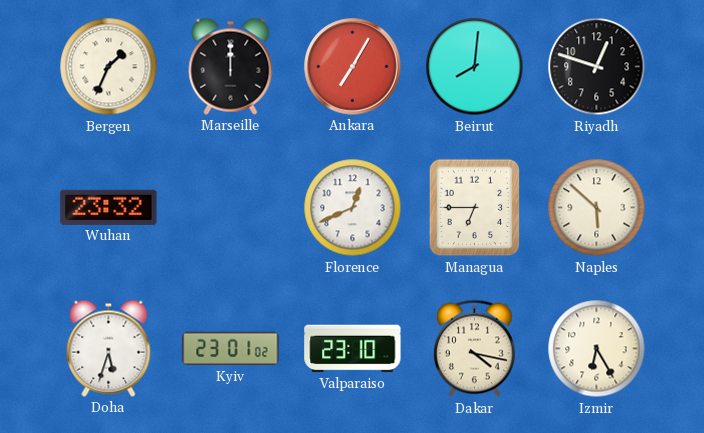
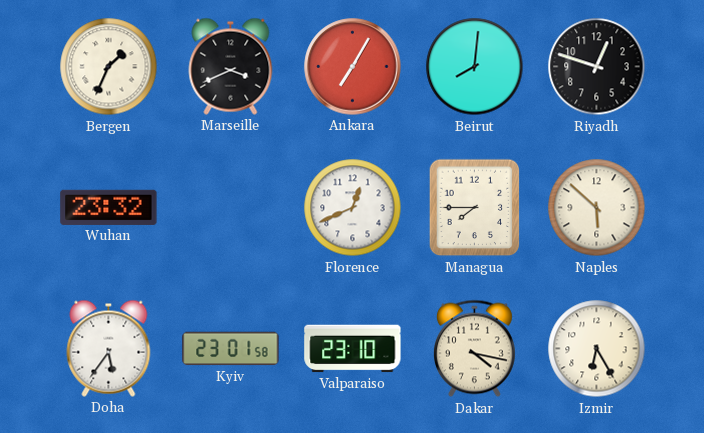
Marseille: 12:00 -> 3:41 (231, 66)
Managua: 6:45 -> 7:45 (475, 208)
Doha: 5:33 -> 5:36 (109, 348)
Kyiv: 23:01:02 -> 23:01:58 (231, 349)
